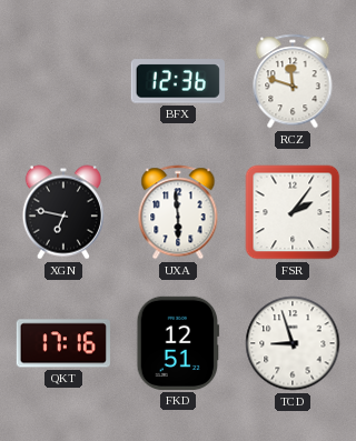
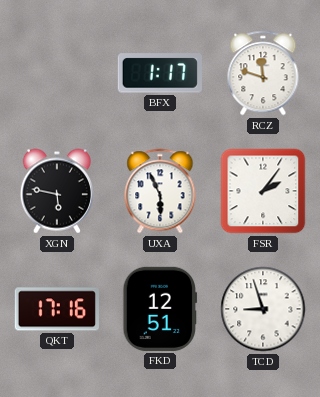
BFX: 12:36 -> 1:17 (160, 73)
XGN: 6:47 -> 5:47 (57, 191)
UXA: 5:59 -> 5:56 (160, 191)
